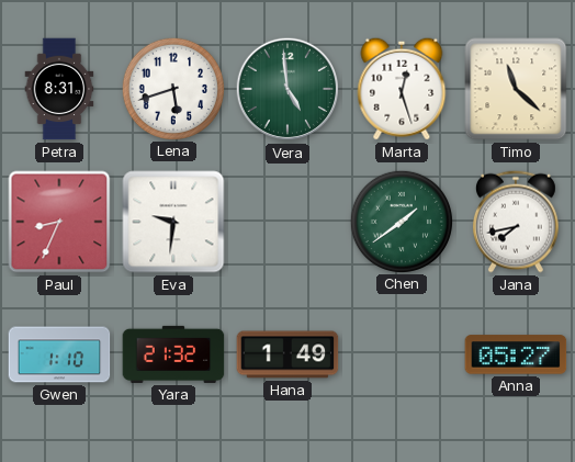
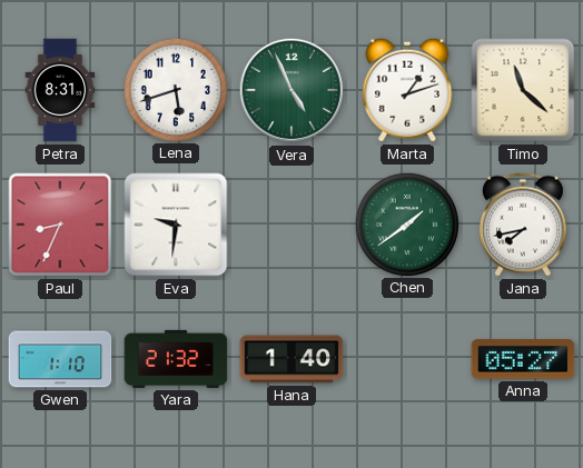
Vera: 4:59 -> 4:56 (291, 90)
Marta: 12:27 -> 1:12 (407, 90)
Hana: 1:49 -> 1:40 (291, 359)
